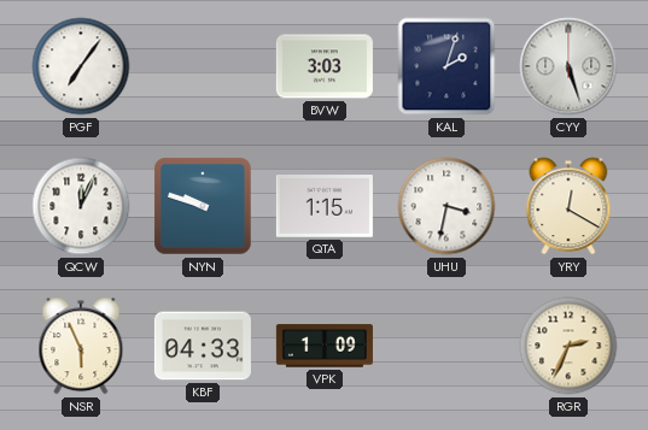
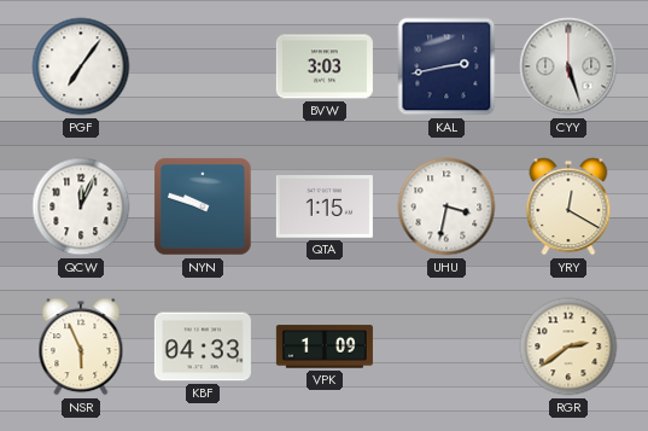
KAL: 2:03 -> 2:43 (446, 66)
RGR: 2:34 -> 2:39 (568, 346)
